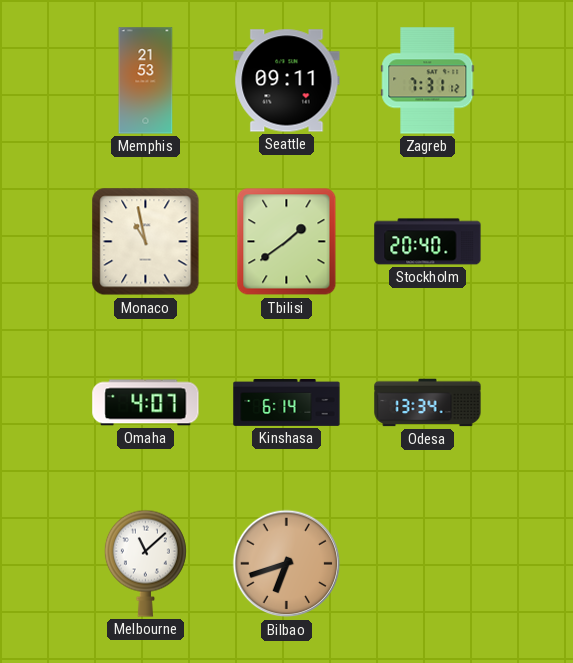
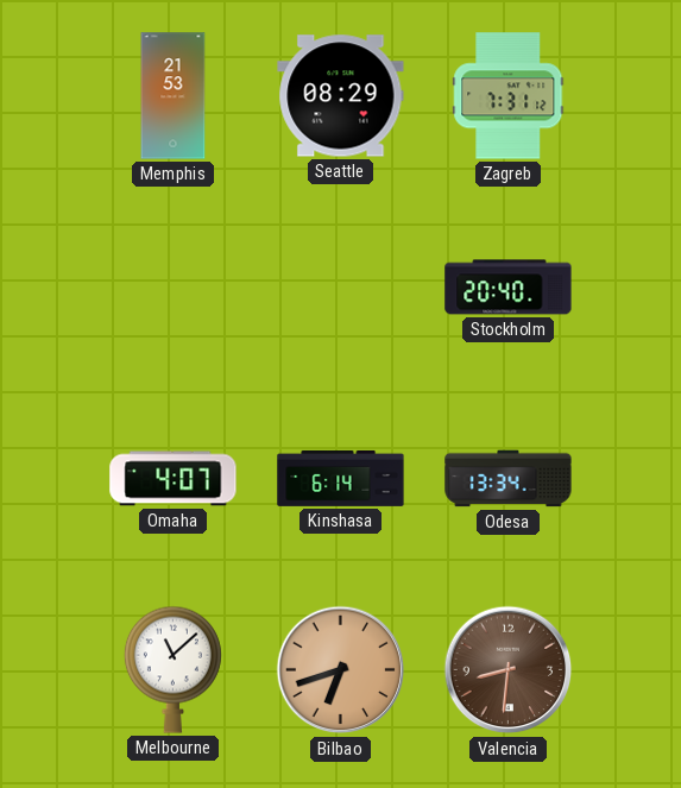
Seattle: 09:11 -> 08:29 (341, 96)
Monaco: 10:58 -> none (146, 242)
Tbilisi: 1:39 -> none (287, 242)
Valencia: none -> 8:31 (509, 670)
